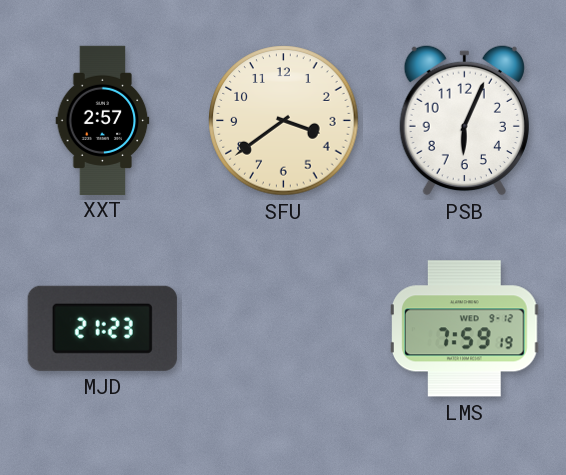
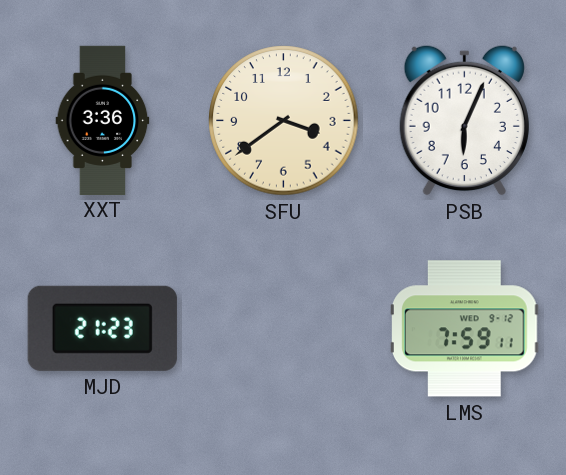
XXT: 2:57 -> 3:36 (103, 120)
LMS: 7:59:19 -> 7:59:11 (465, 329)
